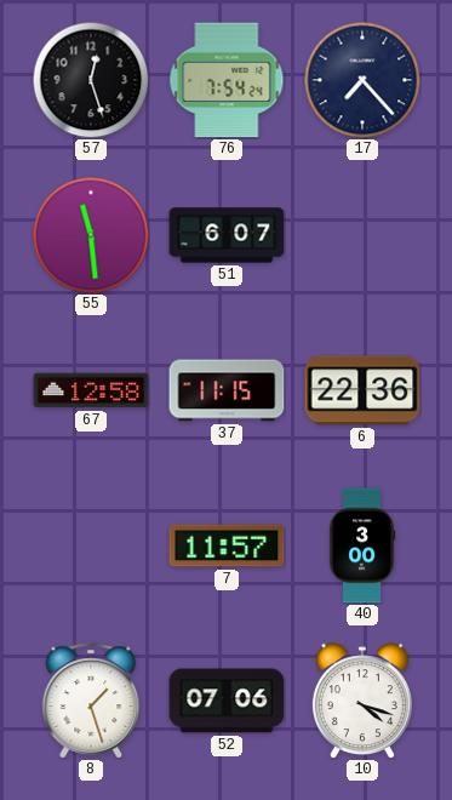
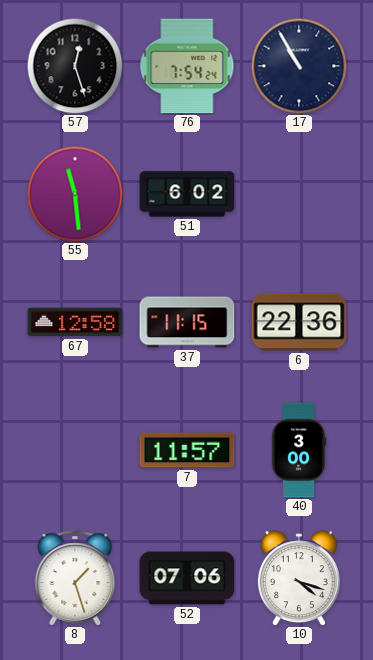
17: 7:23 -> 10:55 (299, 66)
51: 6:07 -> 6:02 (187, 194)
